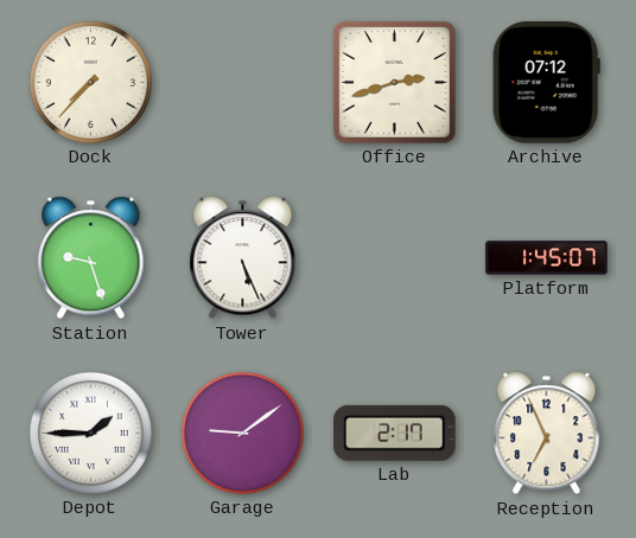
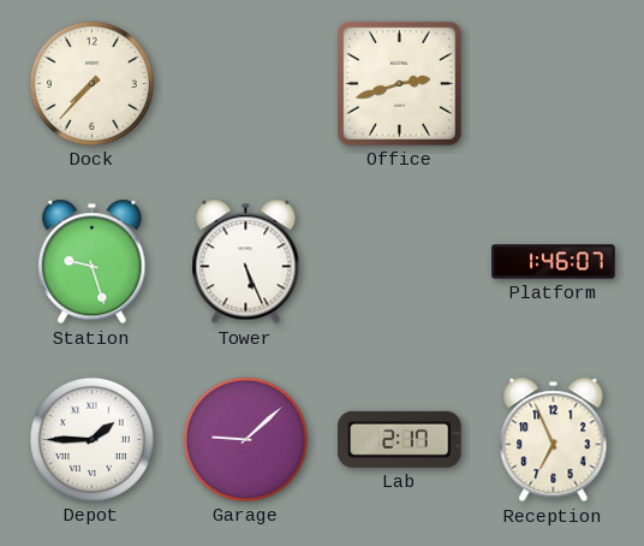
Archive: 07:12 -> none (546, 83)
Platform: 1:45 -> 1:46 (554, 262)
Garage: 9:09 -> 9:08 (245, 439)
